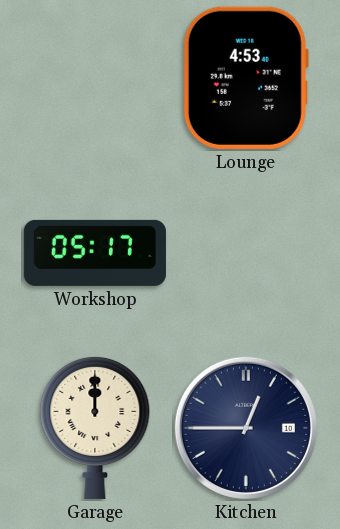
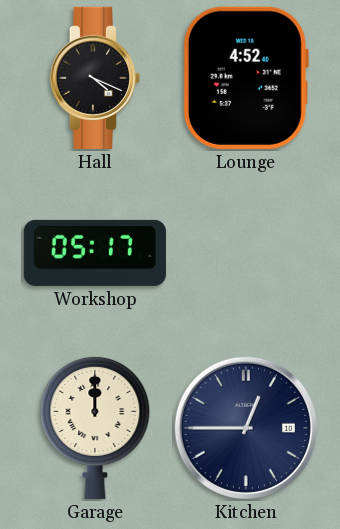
Hall: none -> 4:19 (95, 78)
Lounge: 4:53 -> 4:52 (246, 78)
